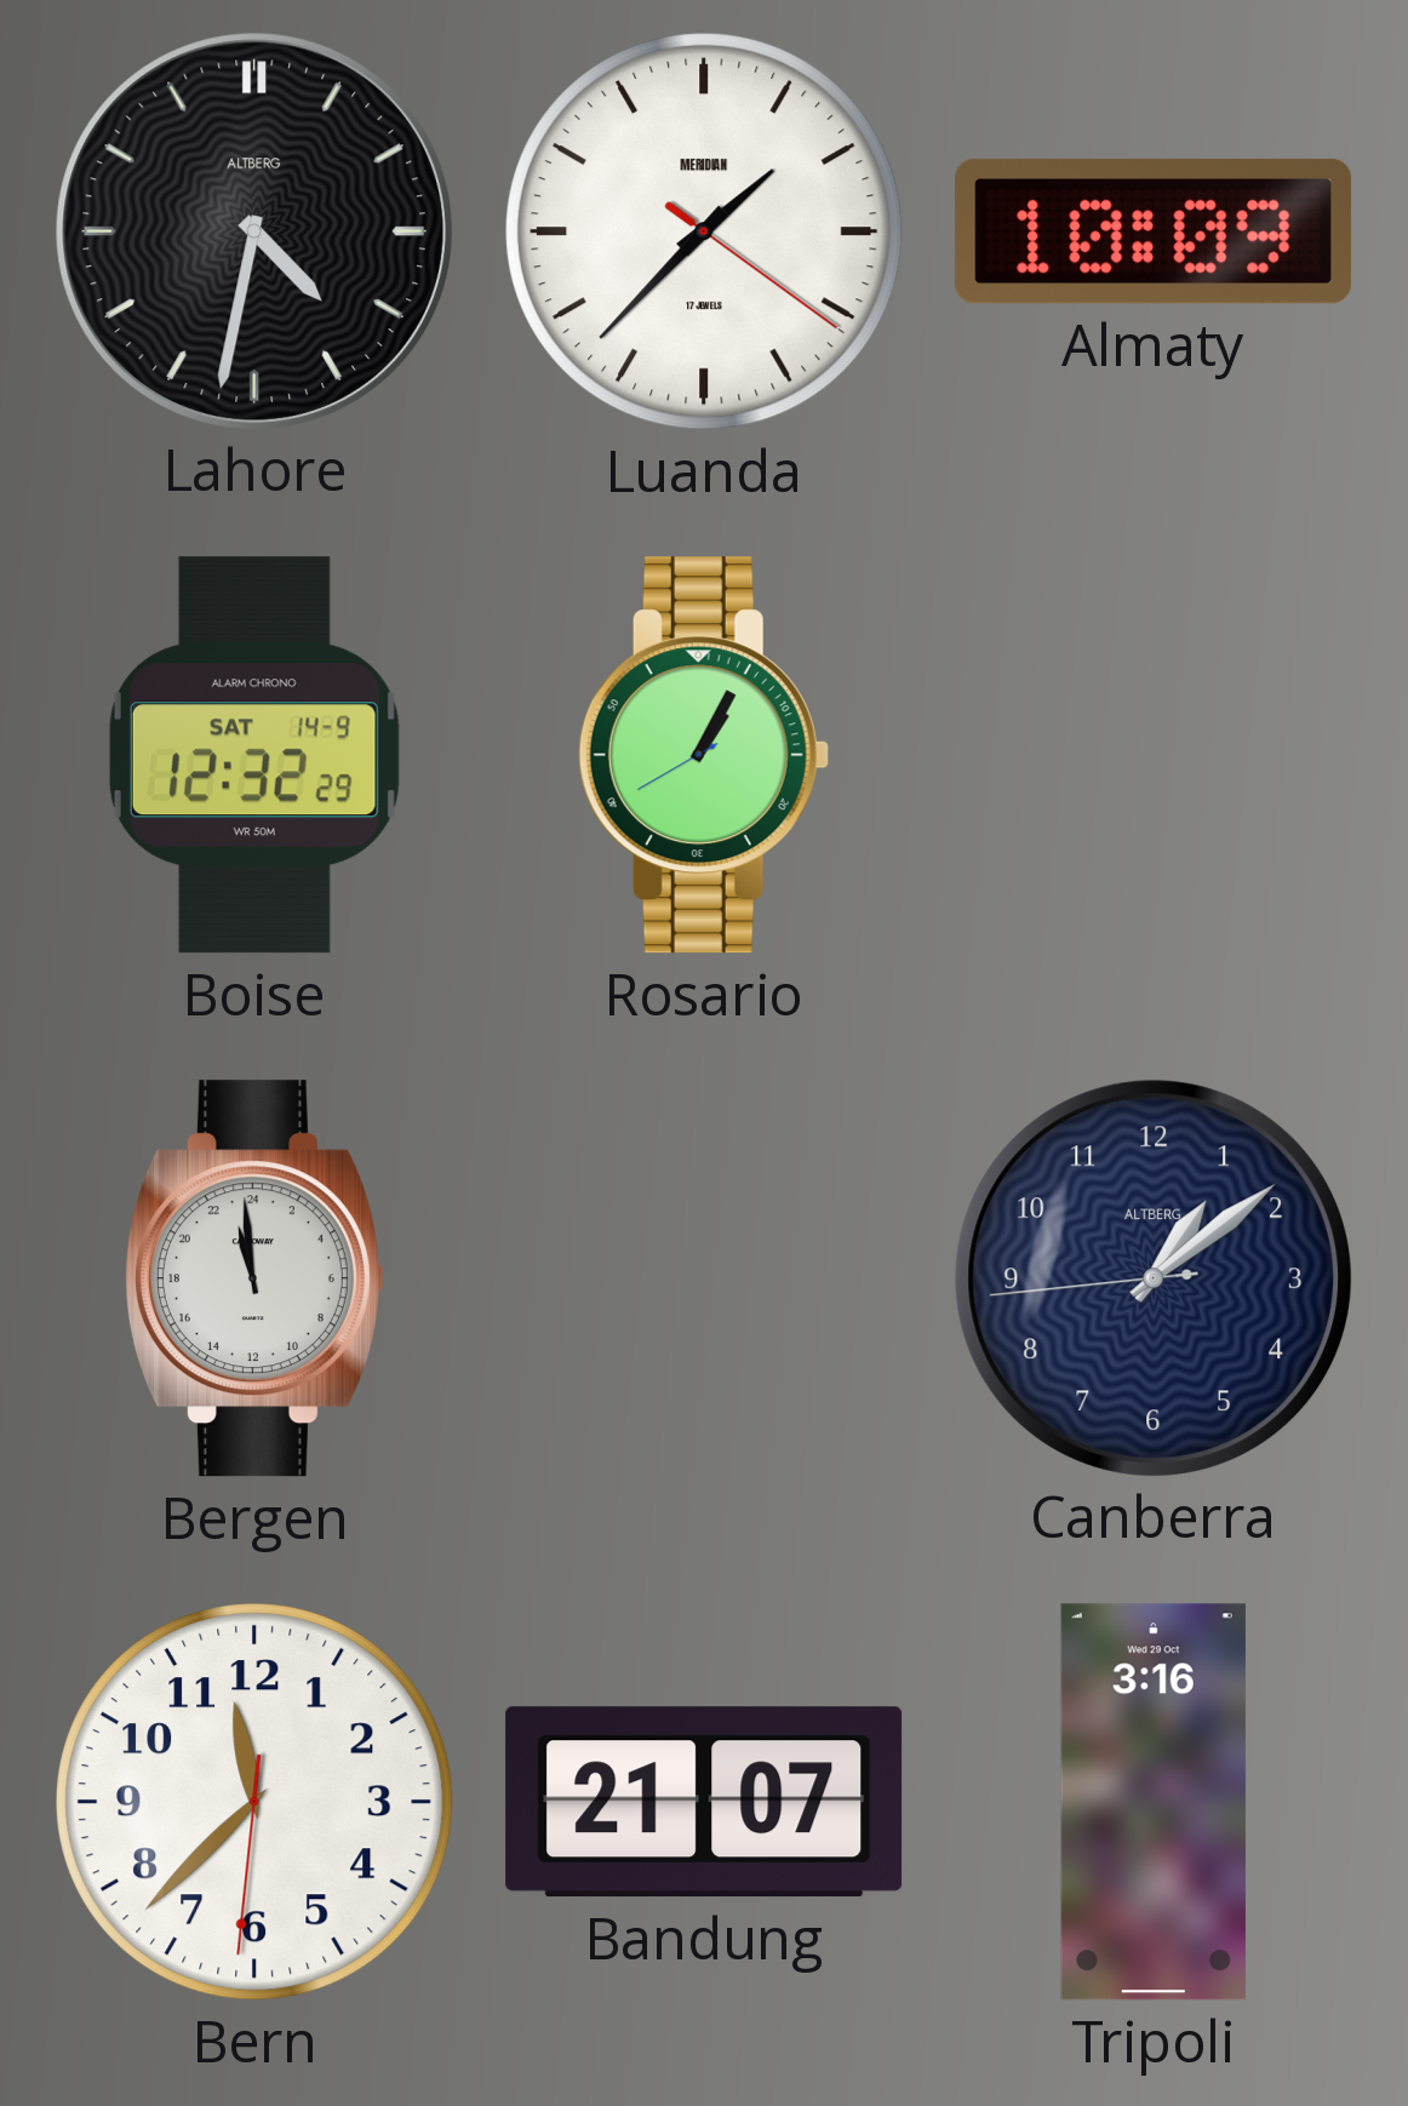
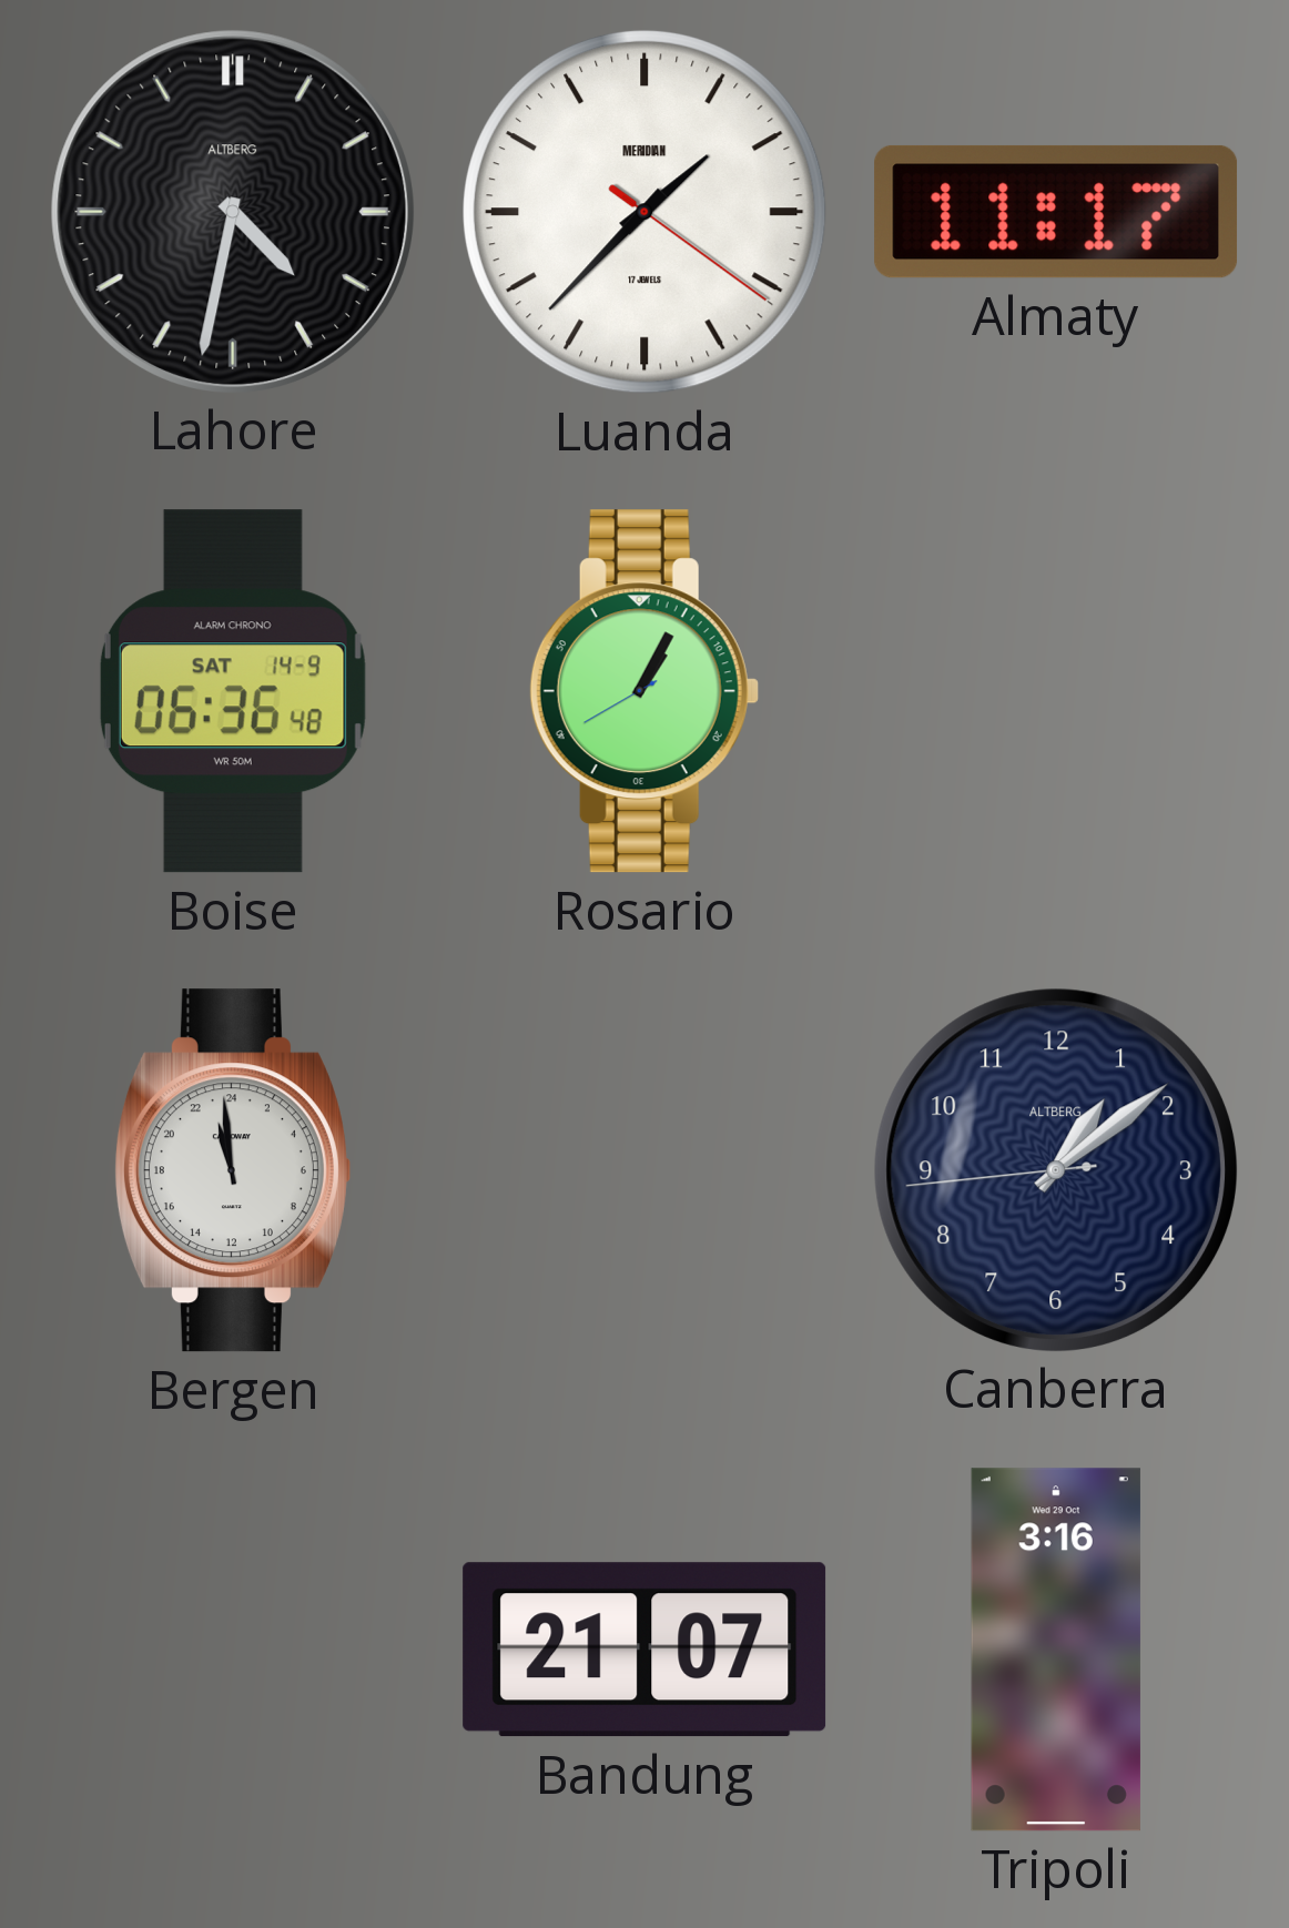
Almaty: 10:09 -> 11:17 (1056, 212)
Boise: 12:32 -> 06:36 (233, 691)
Bern: 11:37 -> none (254, 1802)
